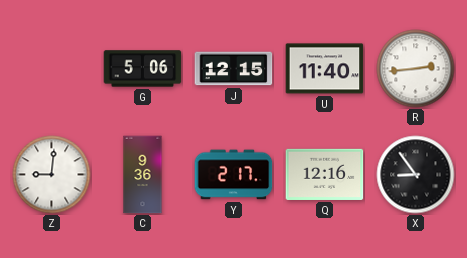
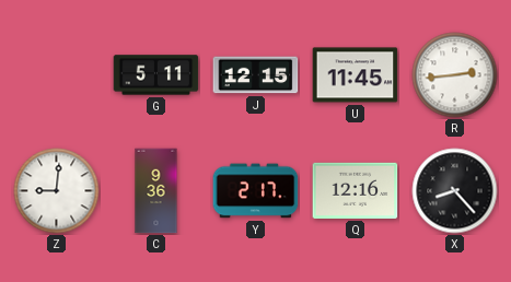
G: 5:06 -> 5:11 (156, 75)
U: 11:40 -> 11:45 (356, 75)
X: 8:54 -> 8:23 (455, 191)
